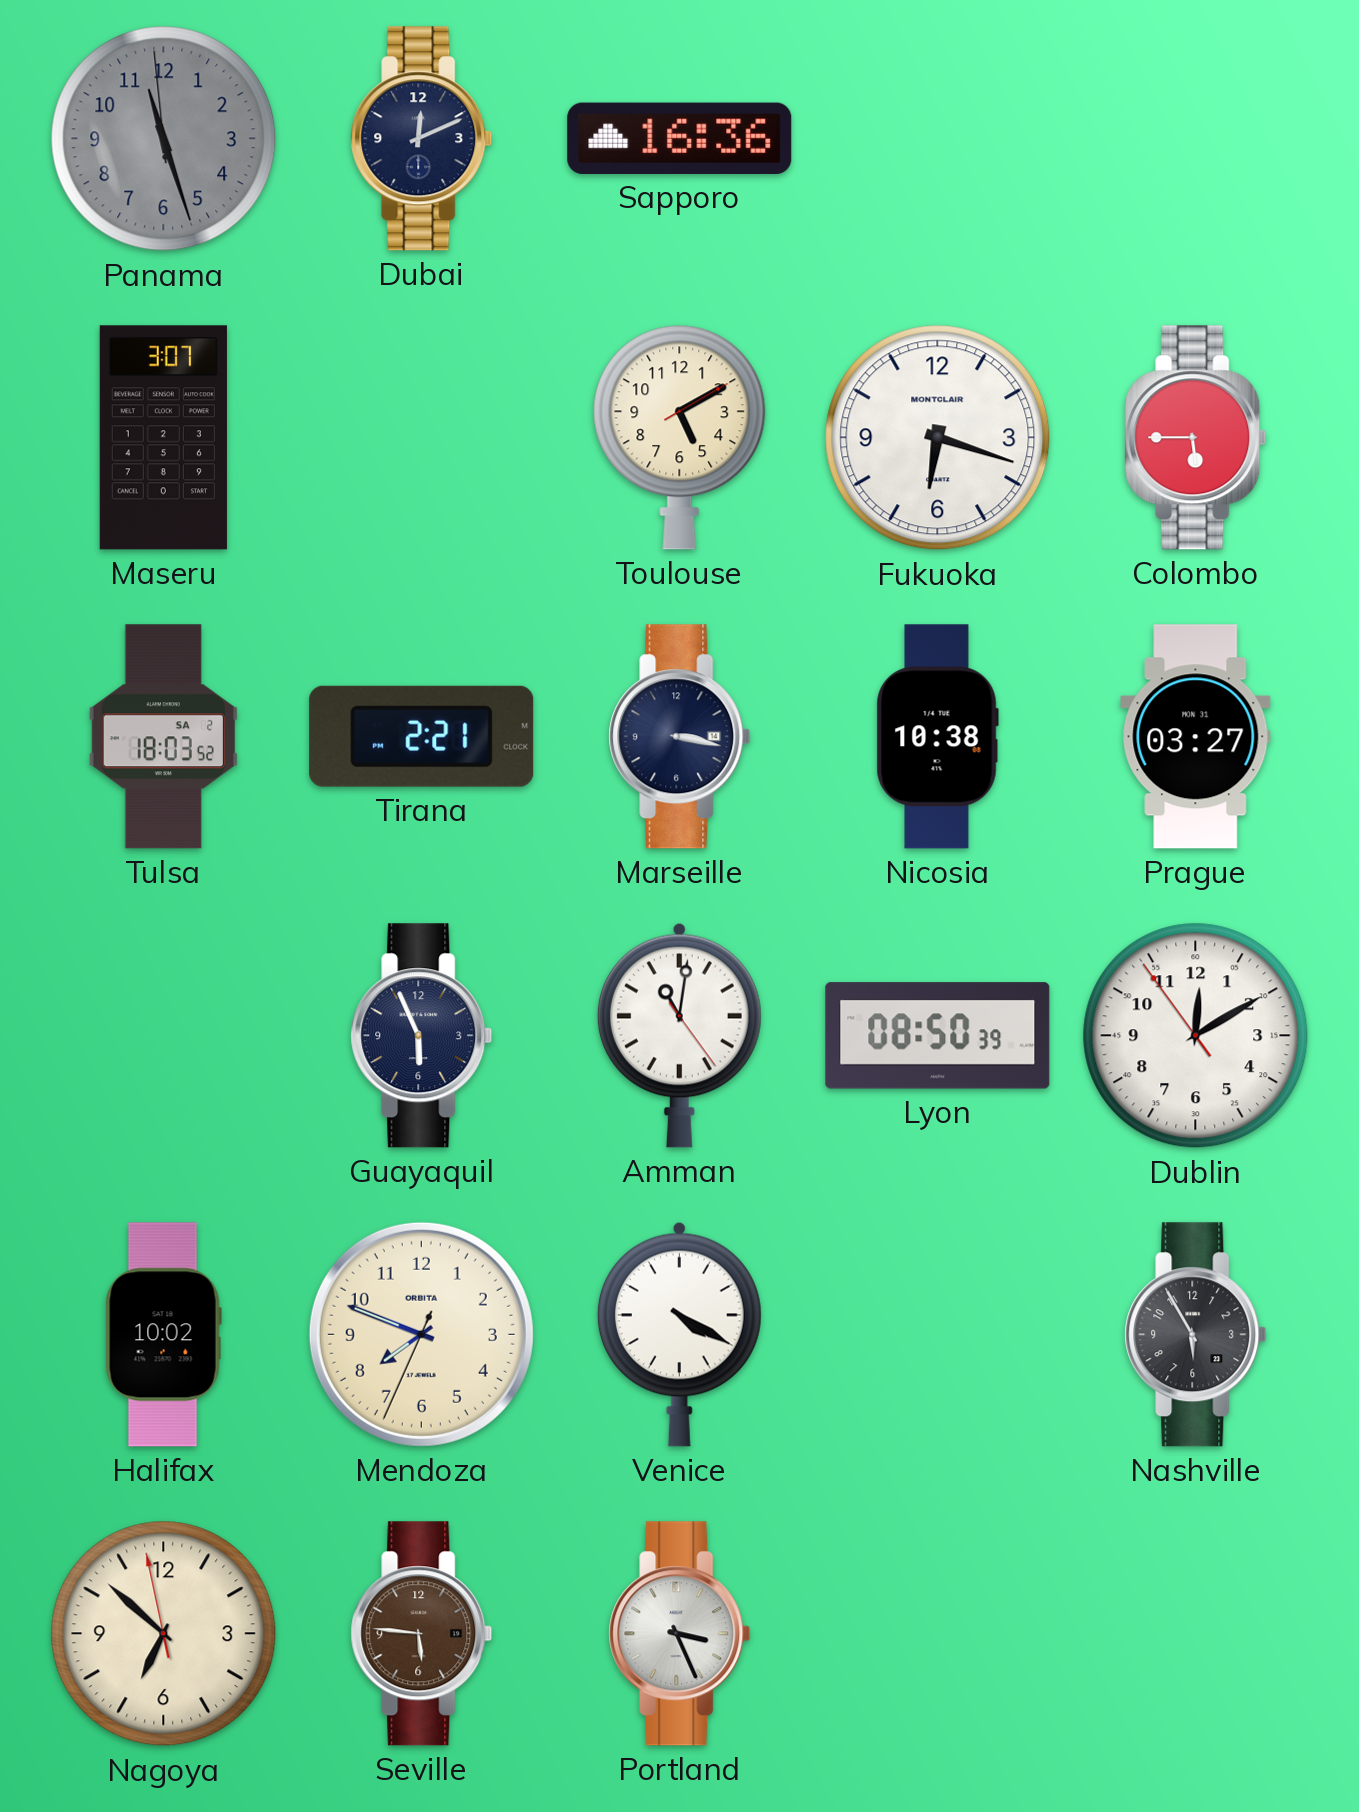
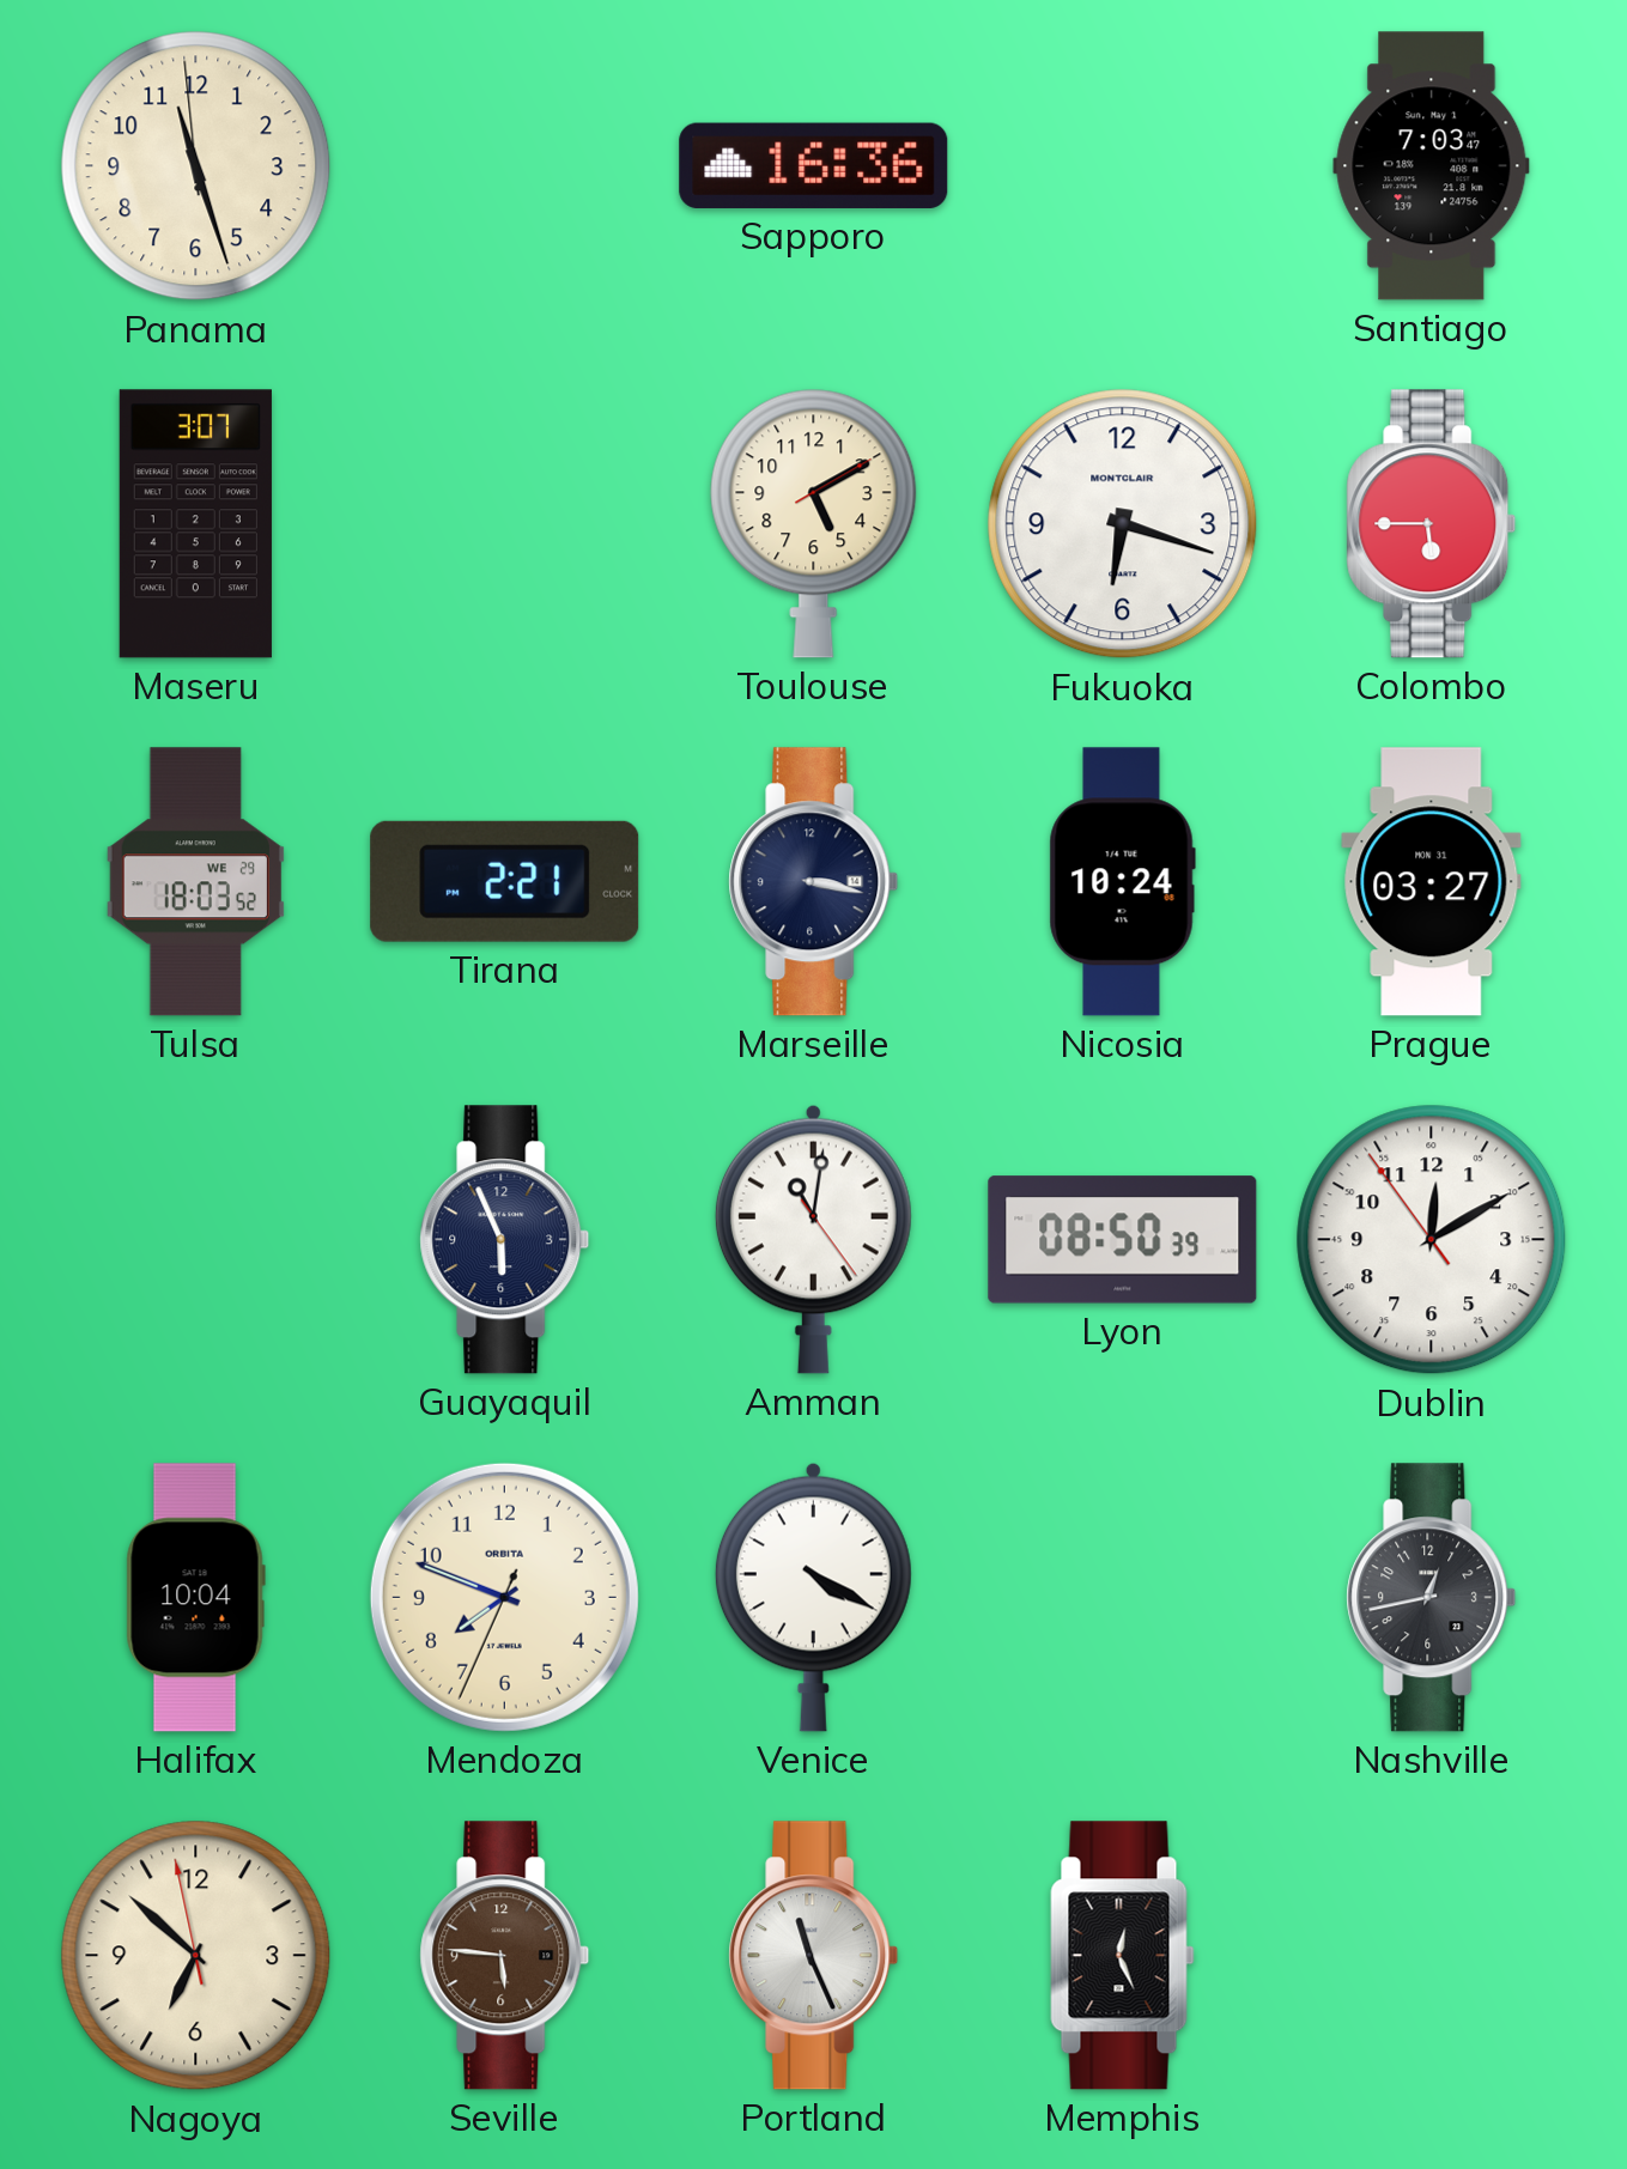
Panama dial: grey -> cream (196, 166)
Dubai: 12:11 -> none (422, 139)
Santiago: none -> 7:03 (1432, 166)
Tulsa date: SA 2 -> WE 29 (195, 882)
Nicosia: 10:38 -> 10:24 (1122, 882)
Halifax: 10:02 -> 10:04 (195, 1598)
Nashville: 5:55 -> 12:43 (1432, 1598)
Portland: 3:26 -> 11:26 (814, 1956)
Memphis: none -> 12:26 (1123, 1956)
